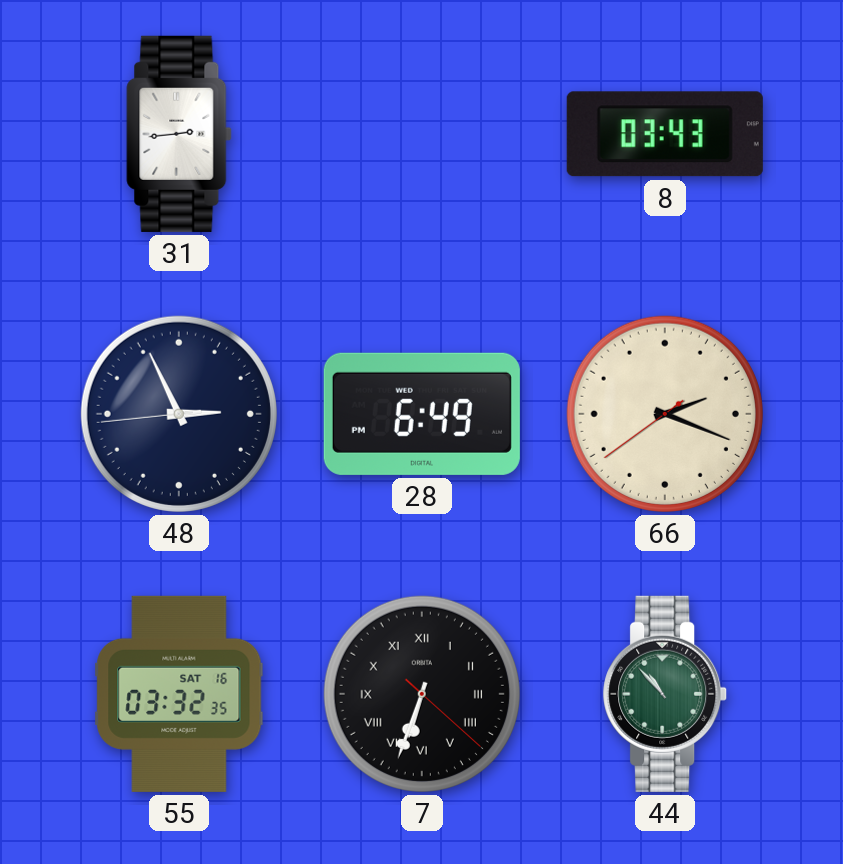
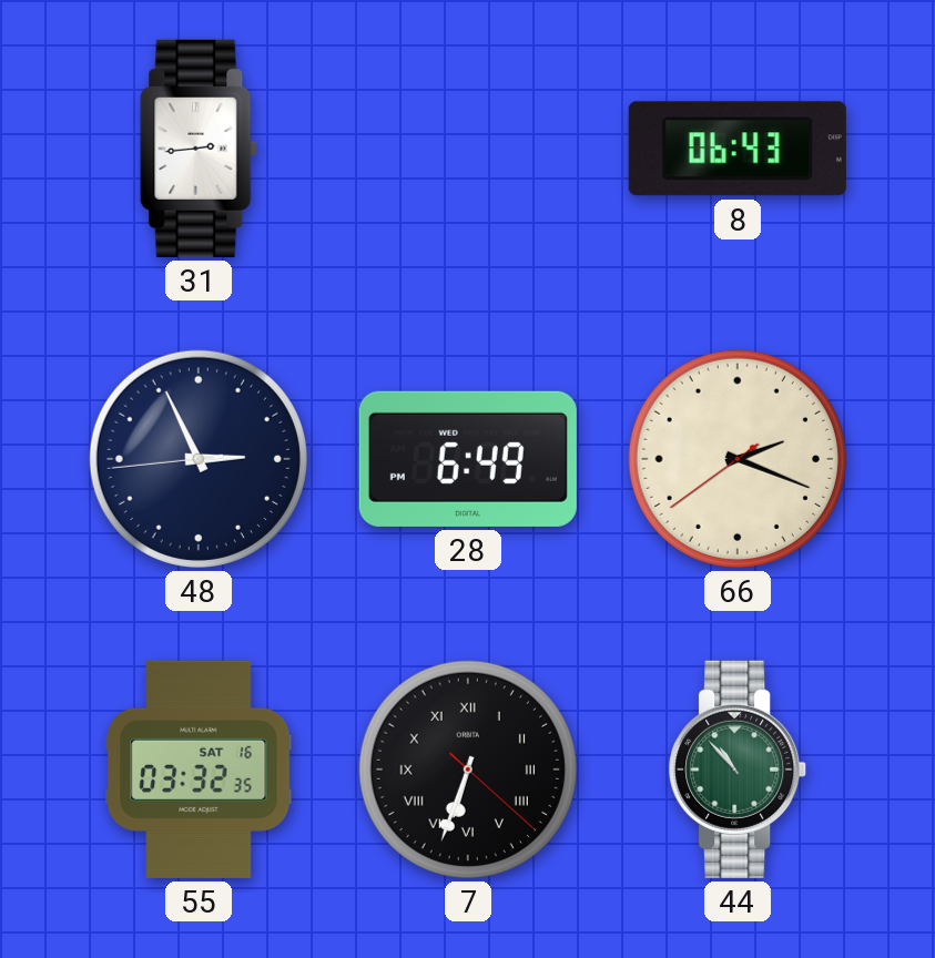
8: 03:43 -> 06:43 (738, 149)
